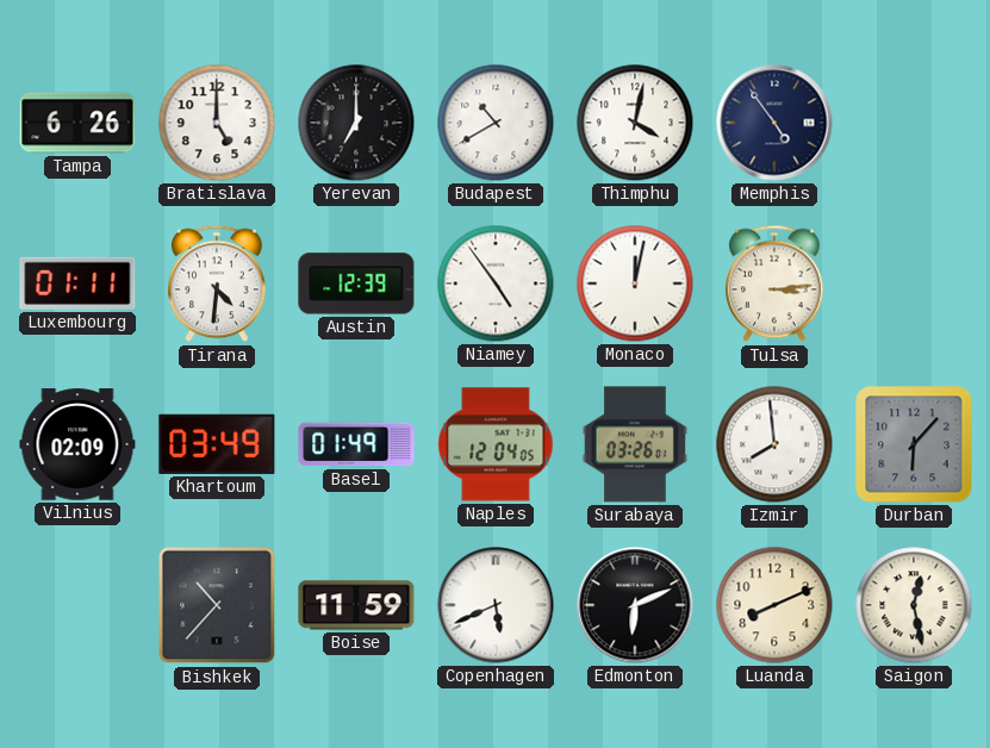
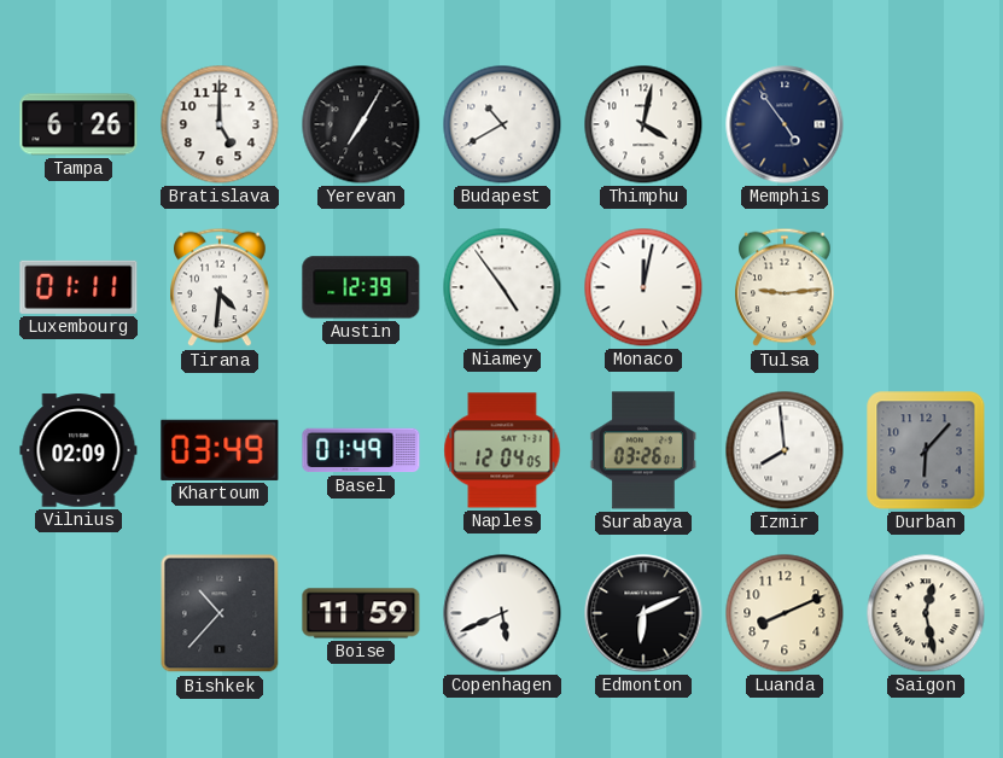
Yerevan: 7:00 -> 7:05 (361, 124)
Tulsa: 3:14 -> 9:14 (785, 287)
